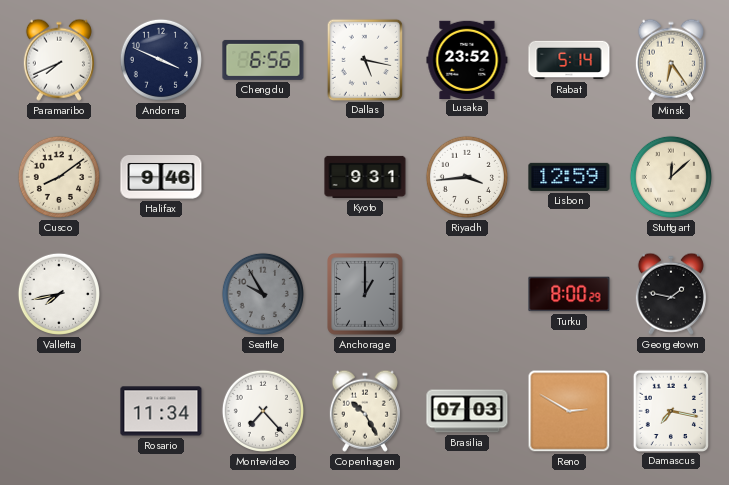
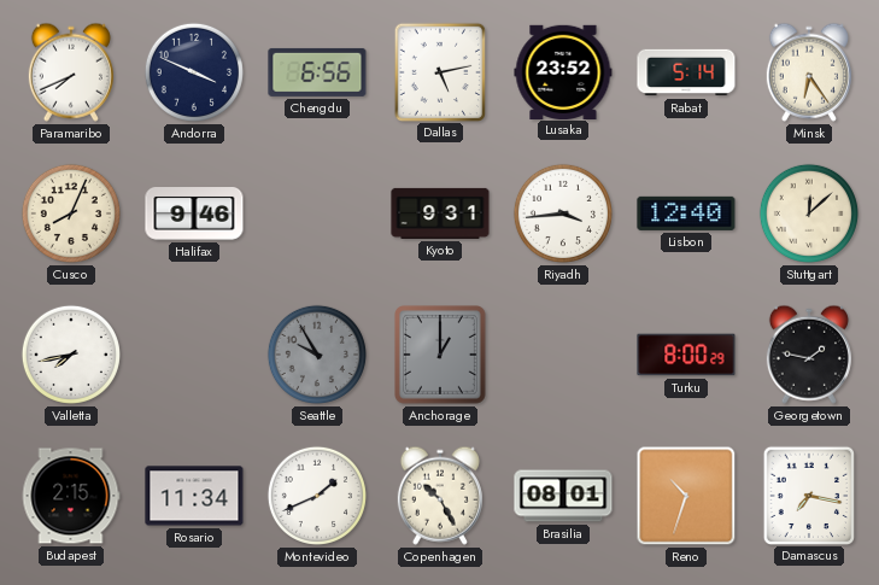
Dallas: 5:17 -> 5:13 (439, 71)
Cusco: 8:09 -> 8:04 (71, 213)
Lisbon: 12:59 -> 12:40 (686, 213)
Budapest: none -> 2:15 (71, 496)
Montevideo: 7:23 -> 1:41 (317, 496)
Brasilia: 07:03 -> 08:01 (563, 496)
Reno: 2:50 -> 10:33 (686, 496)
